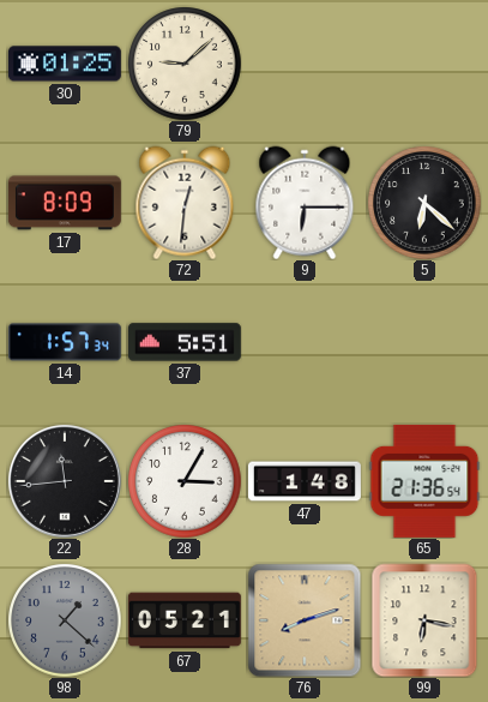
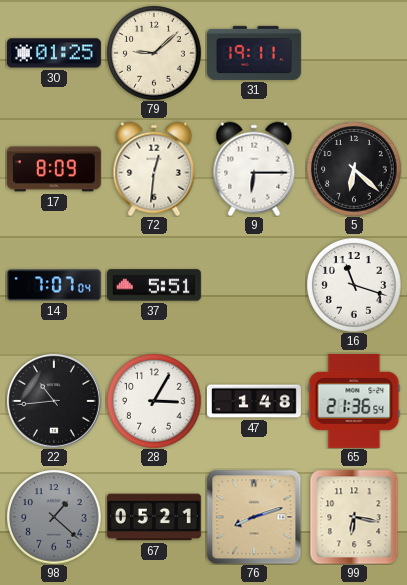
31: none -> 19:11 (254, 53)
14: 1:57 -> 7:07 (54, 285)
16: none -> 11:18 (354, 285)
22: 11:44 -> 10:44 (54, 401)
